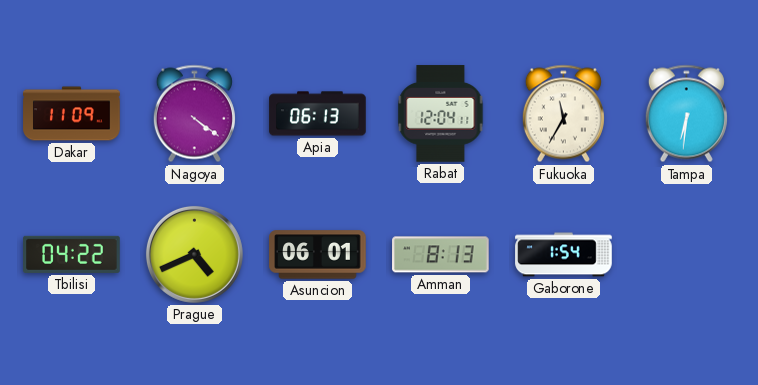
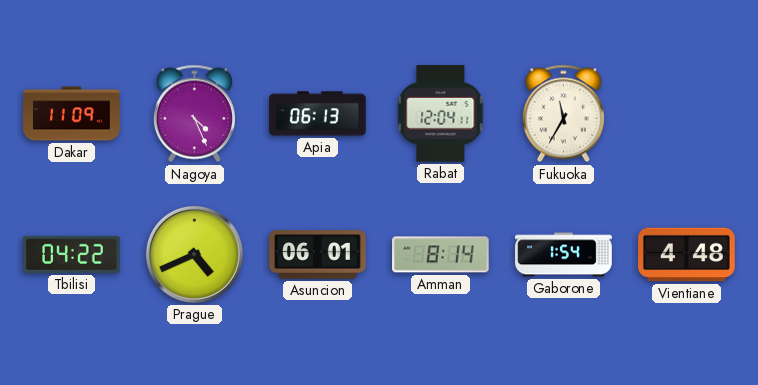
Nagoya: 4:21 -> 4:26 (194, 114)
Tampa: 6:31 -> none (686, 114)
Amman: 8:13 -> 8:14 (441, 255)
Vientiane: none -> 4:48 (687, 255)
